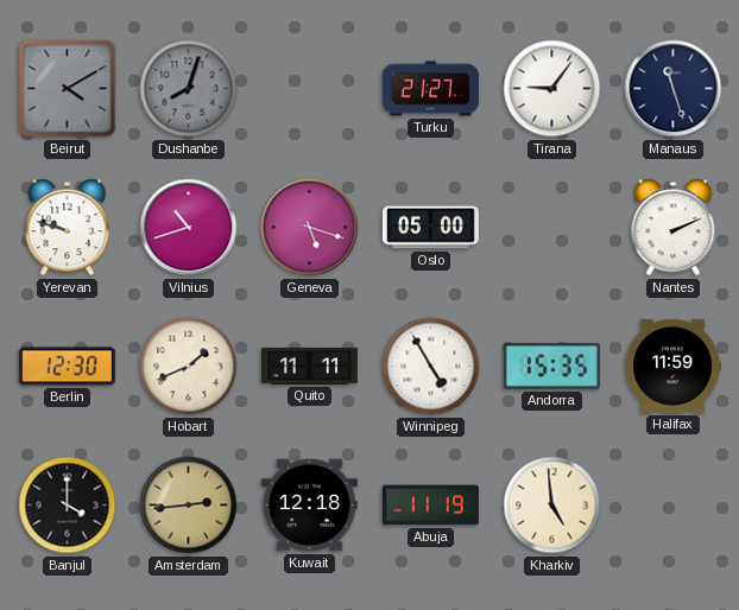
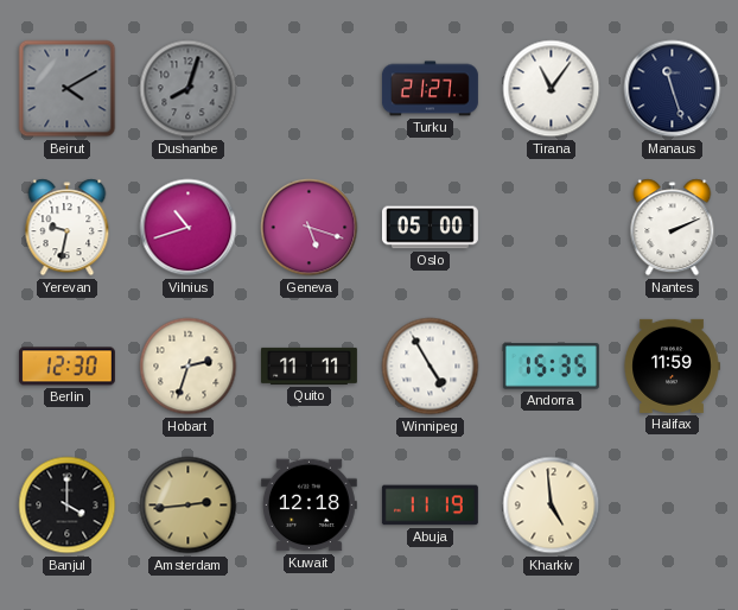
Tirana: 9:06 -> 11:06 (552, 89)
Yerevan: 9:48 -> 9:32 (68, 228)
Hobart: 1:41 -> 2:33 (189, 367)
